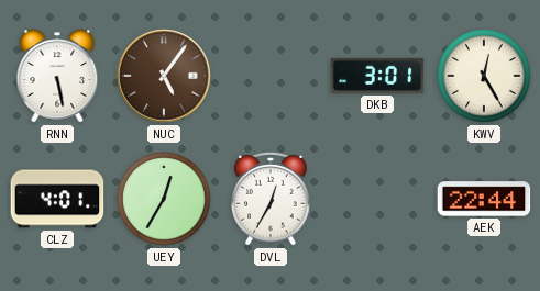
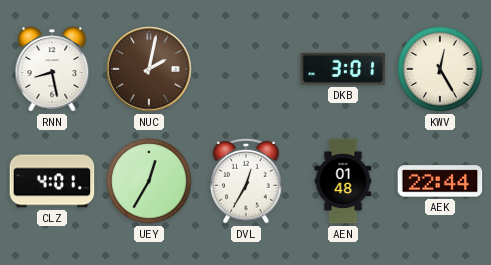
RNN: 5:28 -> 8:28 (52, 69)
NUC: 5:06 -> 2:02 (149, 69)
AEN: none -> 01:48 (343, 181)
